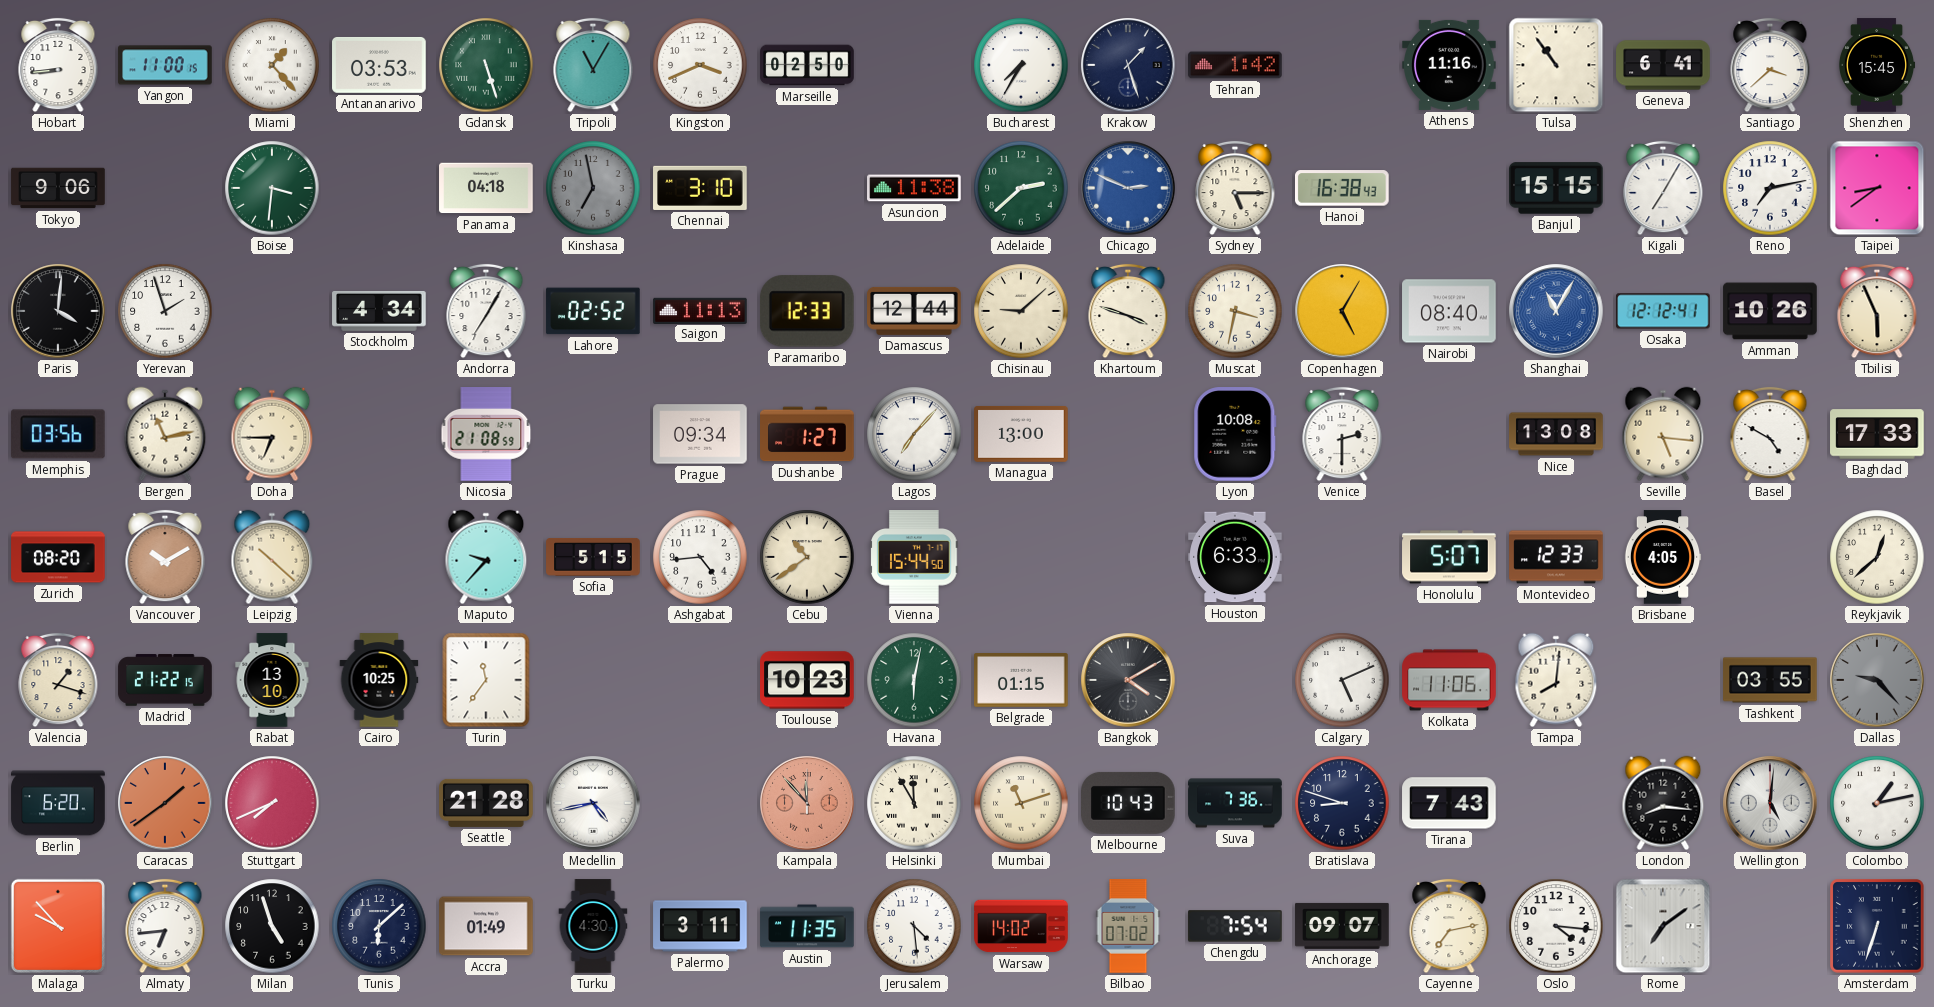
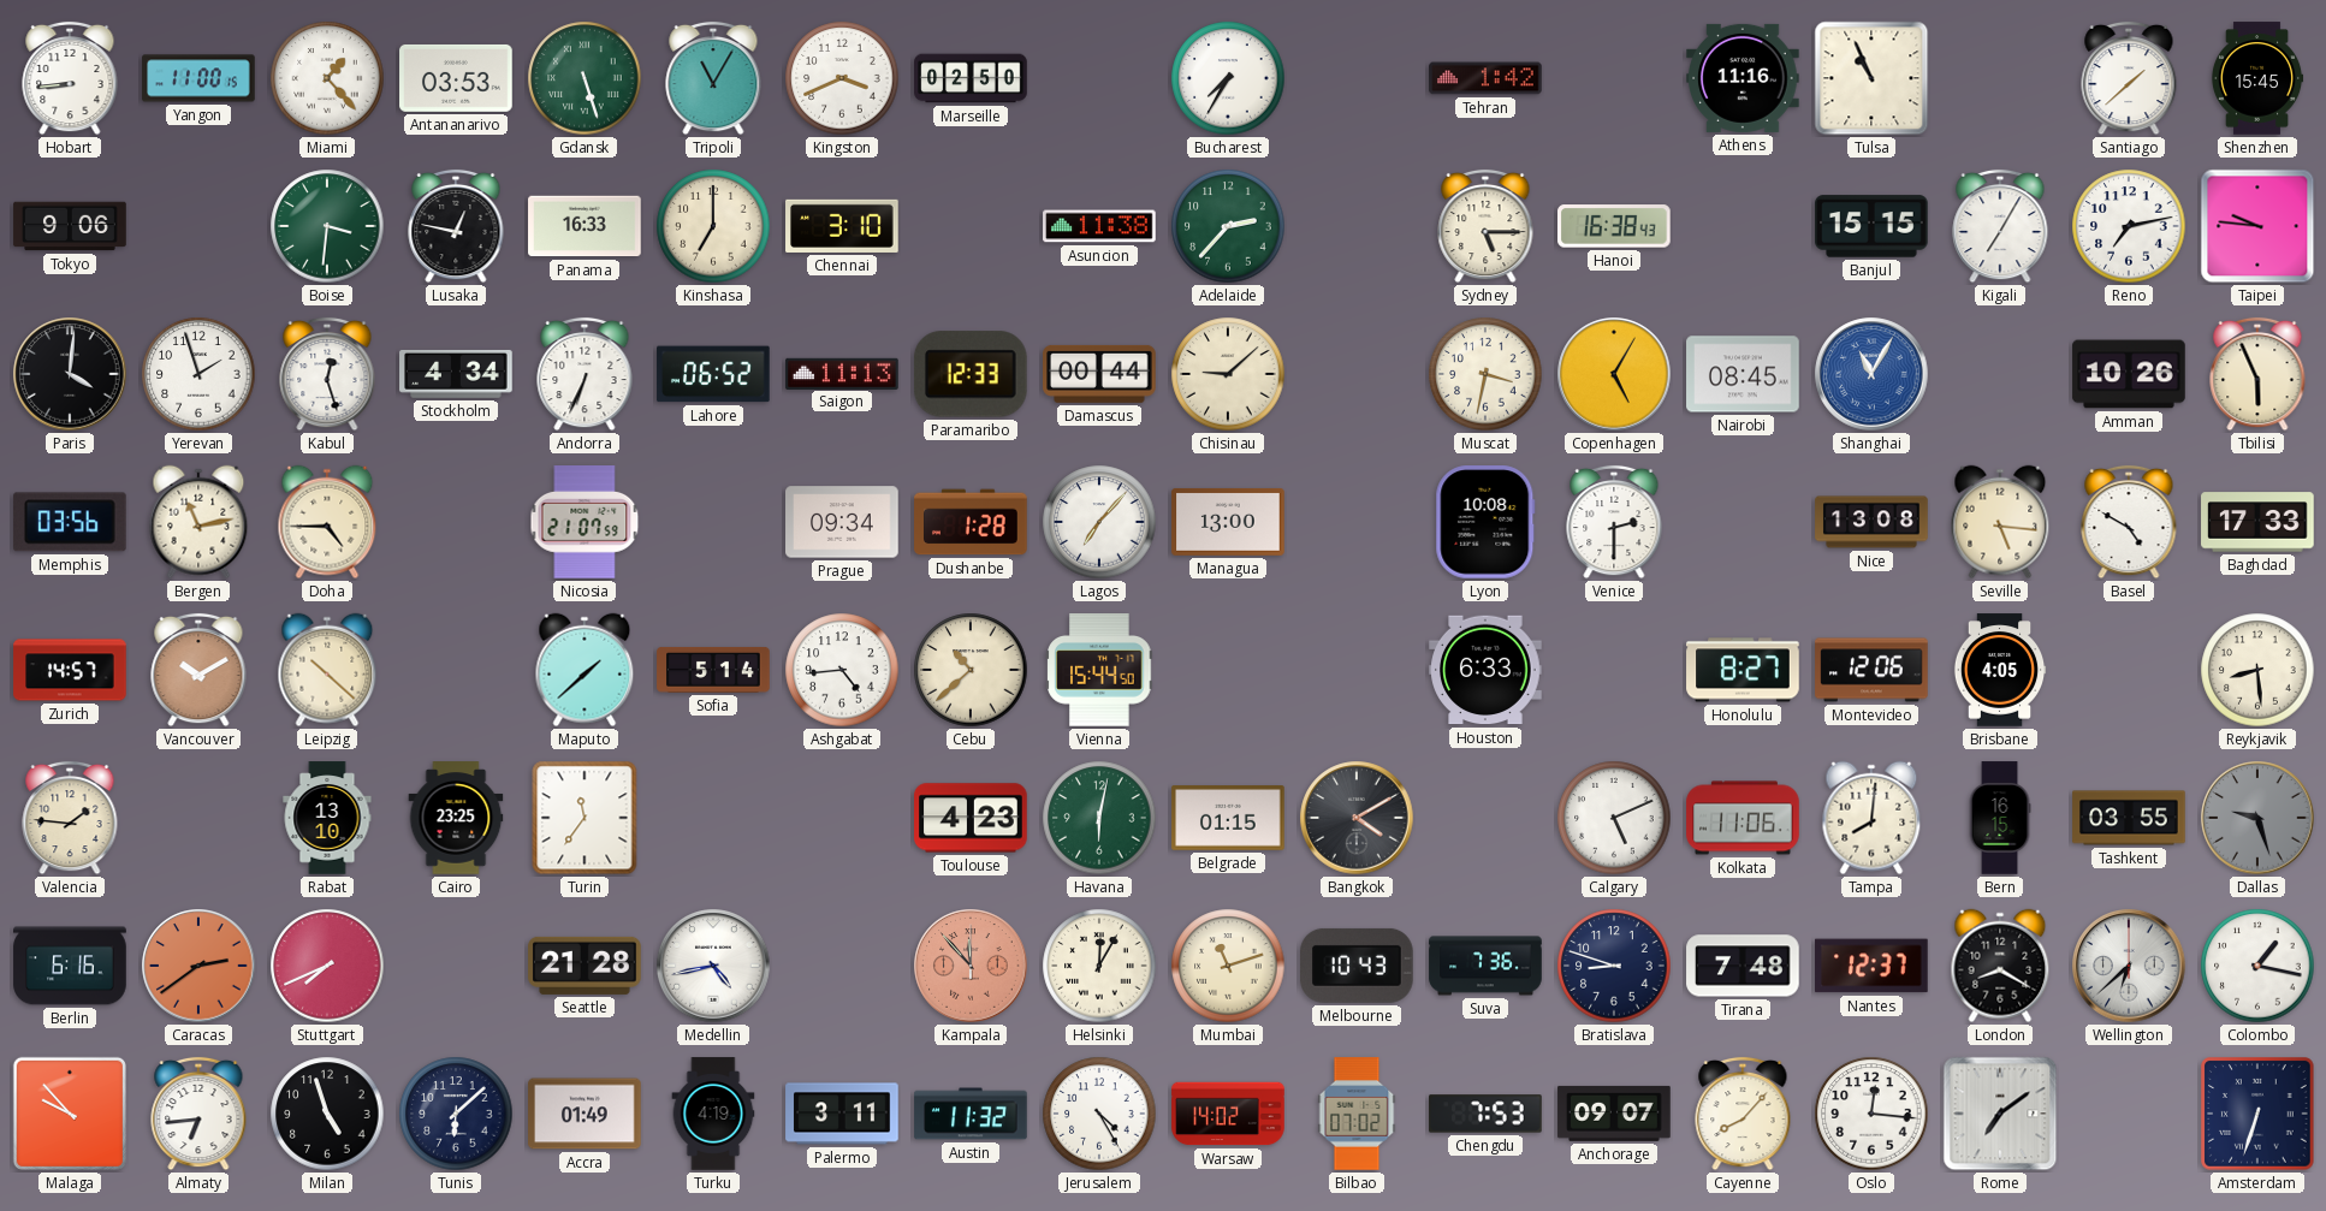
Krakow: 1:27 -> none (1128, 65)
Tulsa: 10:54 -> 10:56 (1871, 78)
Geneva: 6:41 -> none (1663, 65)
Santiago: 3:38 -> 1:38 (2129, 78)
Lusaka: none -> 12:47 (456, 226)
Panama: 04:18 -> 16:33 (585, 226)
Kinshasa: 6:58 -> 7:00 (713, 226)
Kinshasa dial: grey -> cream (713, 226)
Adelaide: 2:38 -> 2:37 (1228, 226)
Chicago: 2:49 -> none (1128, 188)
Taipei: 8:39 -> 9:46 (2257, 226)
Kabul: none -> 12:27 (327, 374)
Andorra: 7:05 -> 6:34 (585, 374)
Lahore: 02:52 -> 06:52 (713, 374)
Damascus: 12:44 -> 00:44 (1099, 374)
Khartoum: 3:48 -> none (1128, 311)
Nairobi: 08:40 -> 08:45 (1743, 374)
Osaka: 12:12 -> none (1663, 311)
Doha: 6:45 -> 4:45 (327, 522)
Nicosia: 21:08 -> 21:07 (585, 522)
Dushanbe: 1:27 -> 1:28 (971, 522)
Zurich: 08:20 -> 14:57 (70, 670)
Maputo: 9:37 -> 1:38 (585, 670)
Sofia: 5:15 -> 5:14 (713, 671)
Cebu: 10:39 -> 10:38 (971, 670)
Honolulu: 5:07 -> 8:27 (1743, 670)
Montevideo: 12:33 -> 12:06 (1871, 670)
Reykjavik: 12:38 -> 8:29 (2257, 670)
Valencia: 1:18 -> 1:46 (70, 818)
Madrid: 21:22 -> none (165, 680)
Cairo: 10:25 -> 23:25 (456, 818)
Toulouse: 10:23 -> 4:23 (971, 818)
Bern: none -> 16:15 (2000, 818)
Dallas: 9:23 -> 9:27 (2257, 818)
Berlin: 6:20 -> 6:16 (70, 966)
Caracas: 1:39 -> 2:39 (198, 966)
Helsinki: 11:55 -> 12:05 (1099, 966)
Tirana: 7:43 -> 7:48 (1743, 966)
Nantes: none -> 12:37 (1873, 966)
London: 8:16 -> 8:20 (2000, 966)
Wellington: 5:01 -> 6:38 (2129, 966)
Colombo: 1:13 -> 1:17 (2257, 966)
Turku: 4:30 -> 4:19 (713, 1114)
Austin: 11:35 -> 11:32 (971, 1114)
Jerusalem: 4:29 -> 4:25 (1099, 1114)
Chengdu: 7:54 -> 7:53 (1485, 1114)
Cayenne: 7:13 -> 8:07 (1743, 1114)
Oslo: 4:16 -> 12:16 (1871, 1114)
